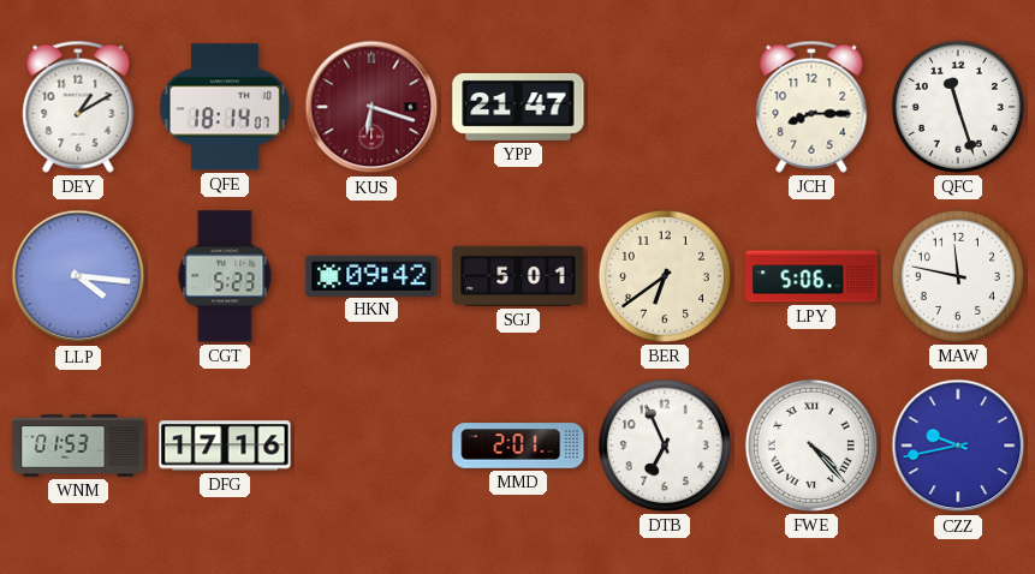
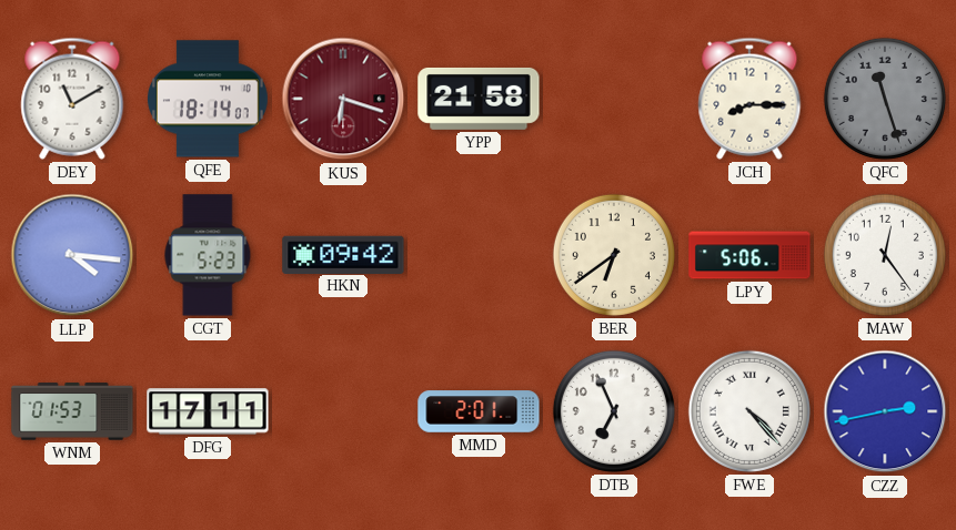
DEY: 1:10 -> 11:10 (72, 99)
YPP: 21:47 -> 21:58 (479, 99)
QFC dial: white -> grey (885, 99)
SGJ: 5:01 -> none (518, 276)
MAW: 11:47 -> 12:24 (885, 255)
DFG: 17:16 -> 17:11 (208, 411)
CZZ: 9:43 -> 2:43 (885, 411)
